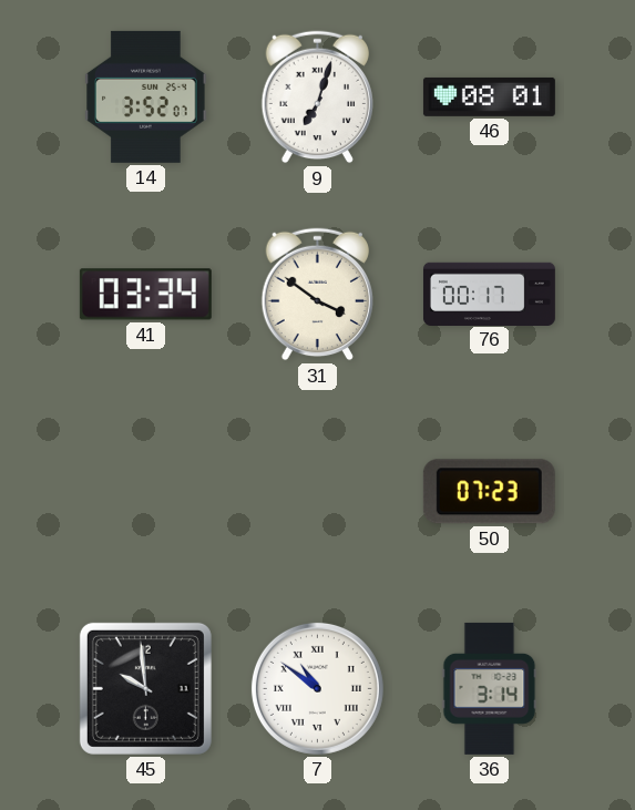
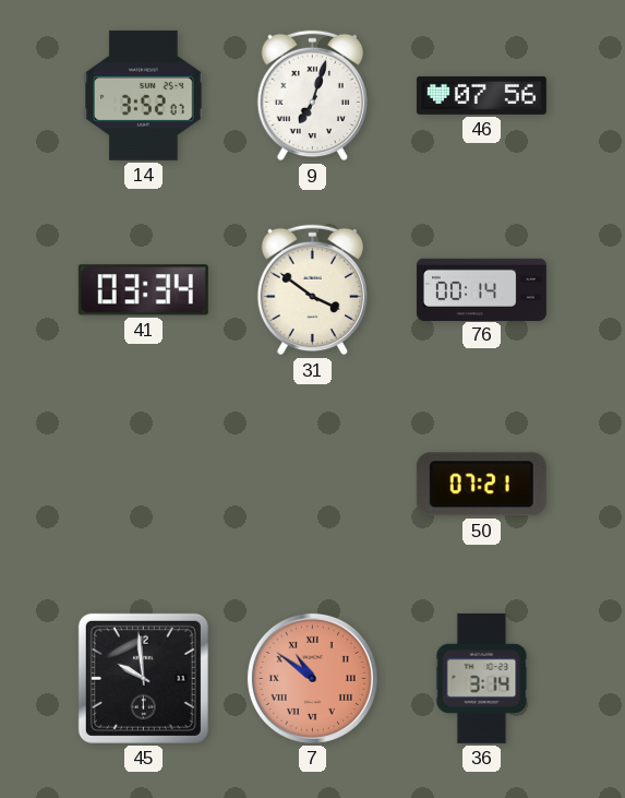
46: 08:01 -> 07:56 (481, 95)
76: 00:17 -> 00:14 (481, 289)
50: 07:23 -> 07:21 (481, 485)
7 dial: white -> salmon (312, 678)
